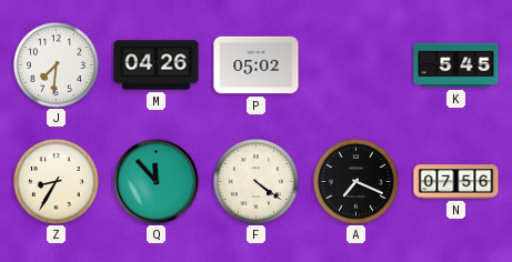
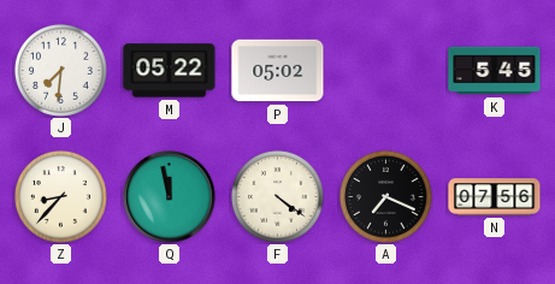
M: 04:26 -> 05:22 (170, 71)
Z: 8:35 -> 8:37 (60, 196)
Q: 11:53 -> 11:58 (170, 197)
